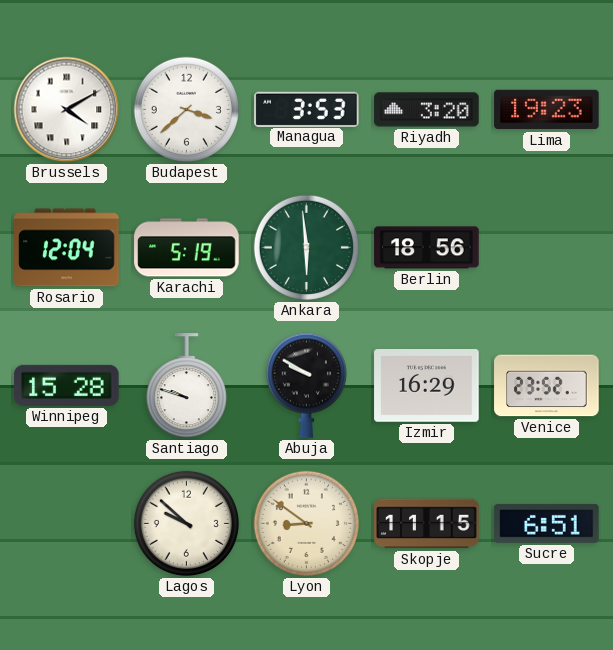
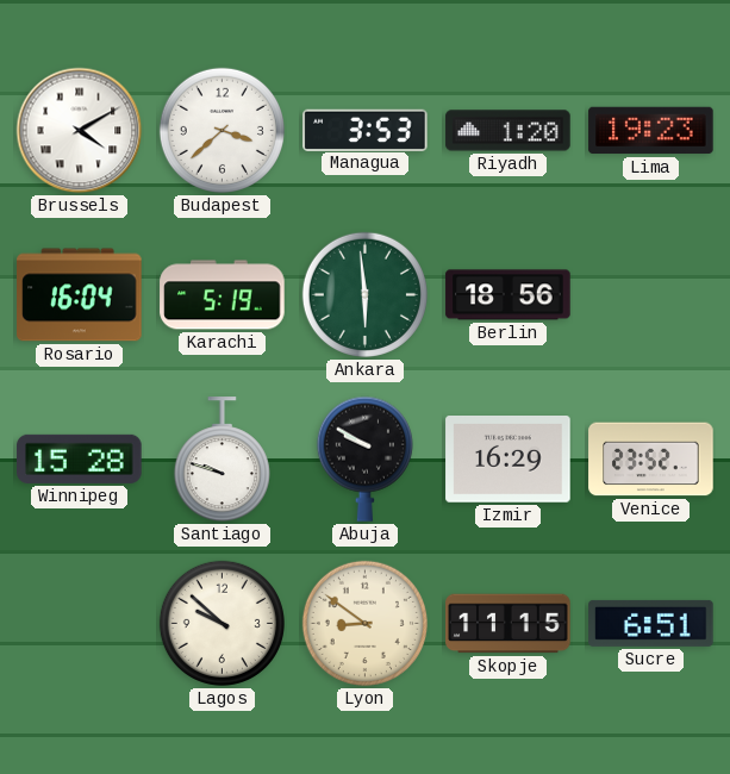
Riyadh: 3:20 -> 1:20 (508, 131)
Rosario: 12:04 -> 16:04 (80, 295)
